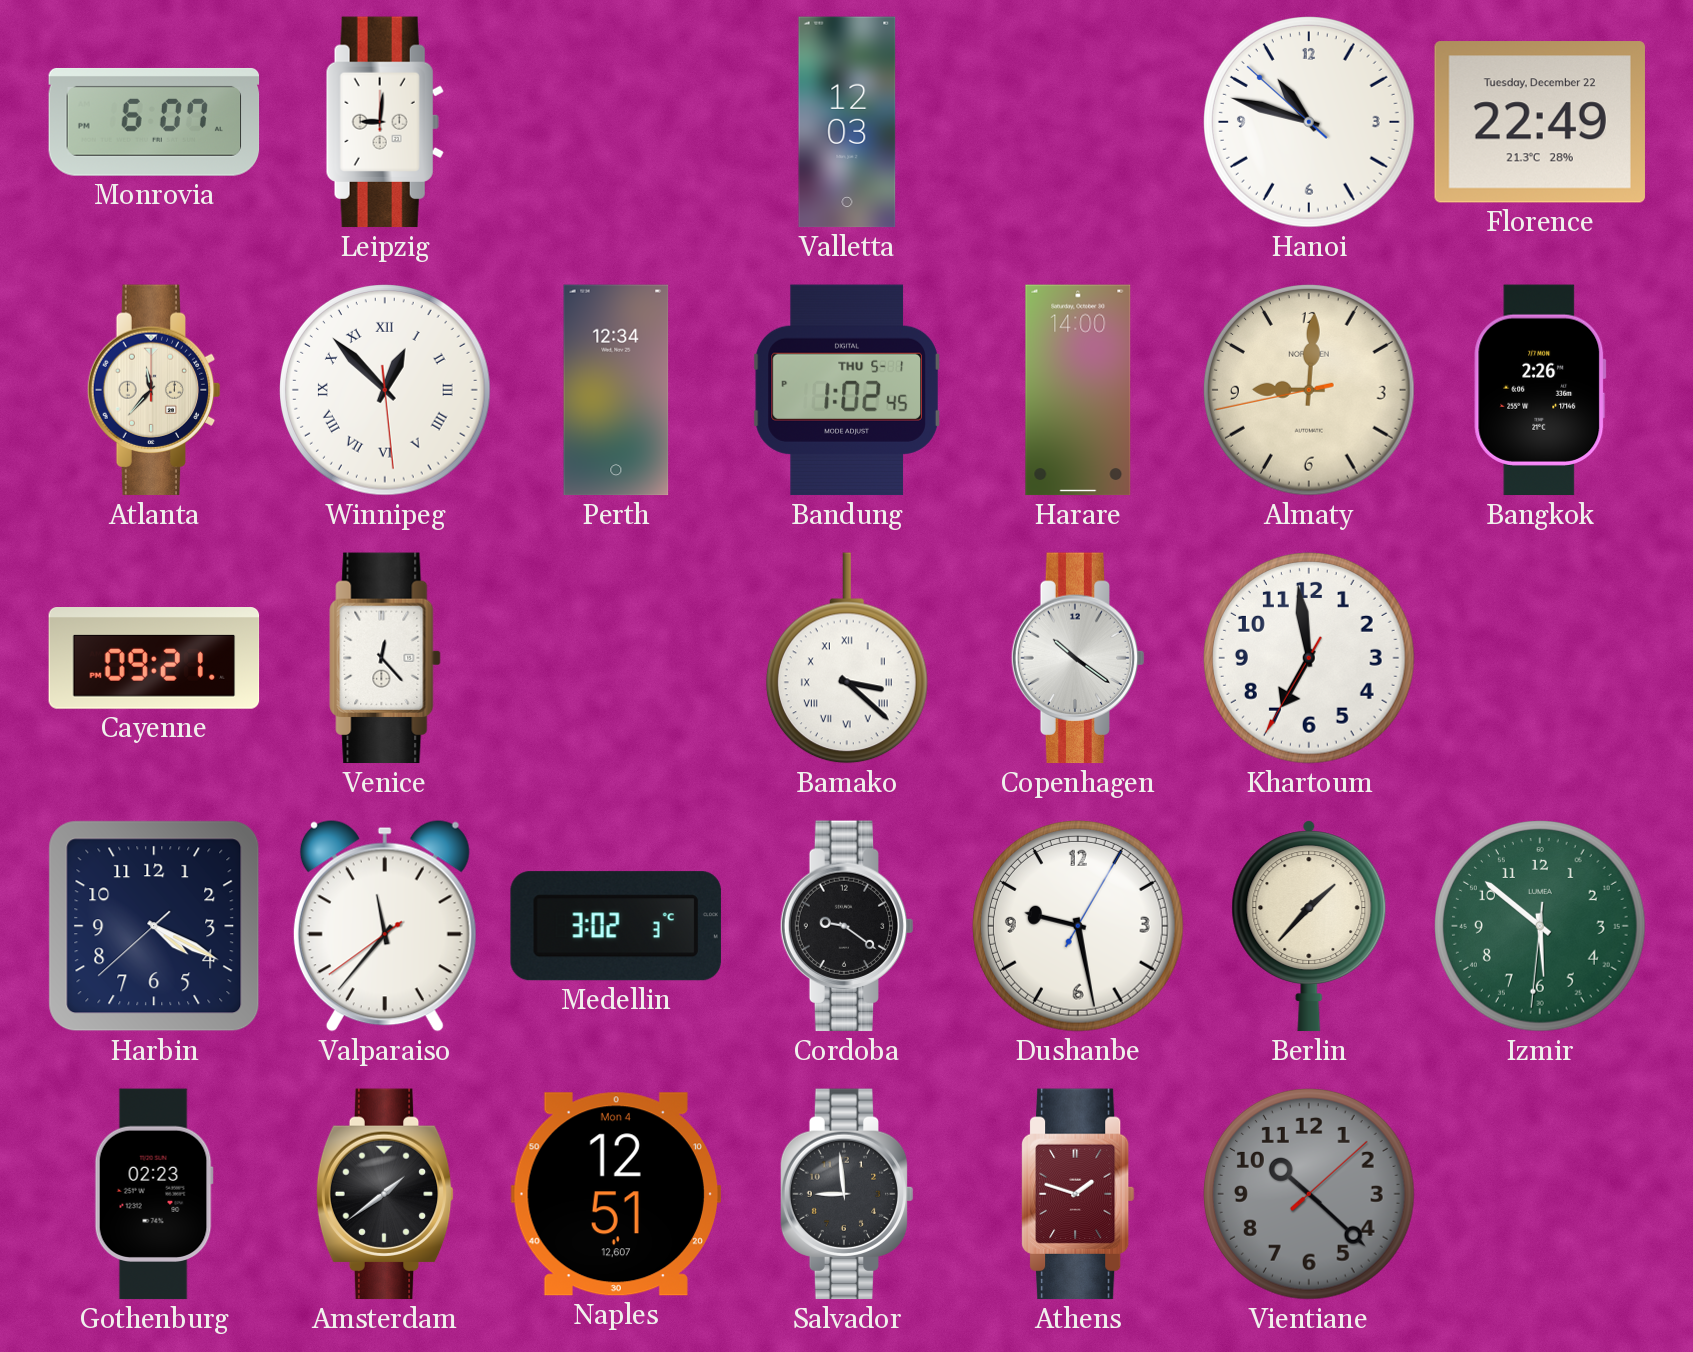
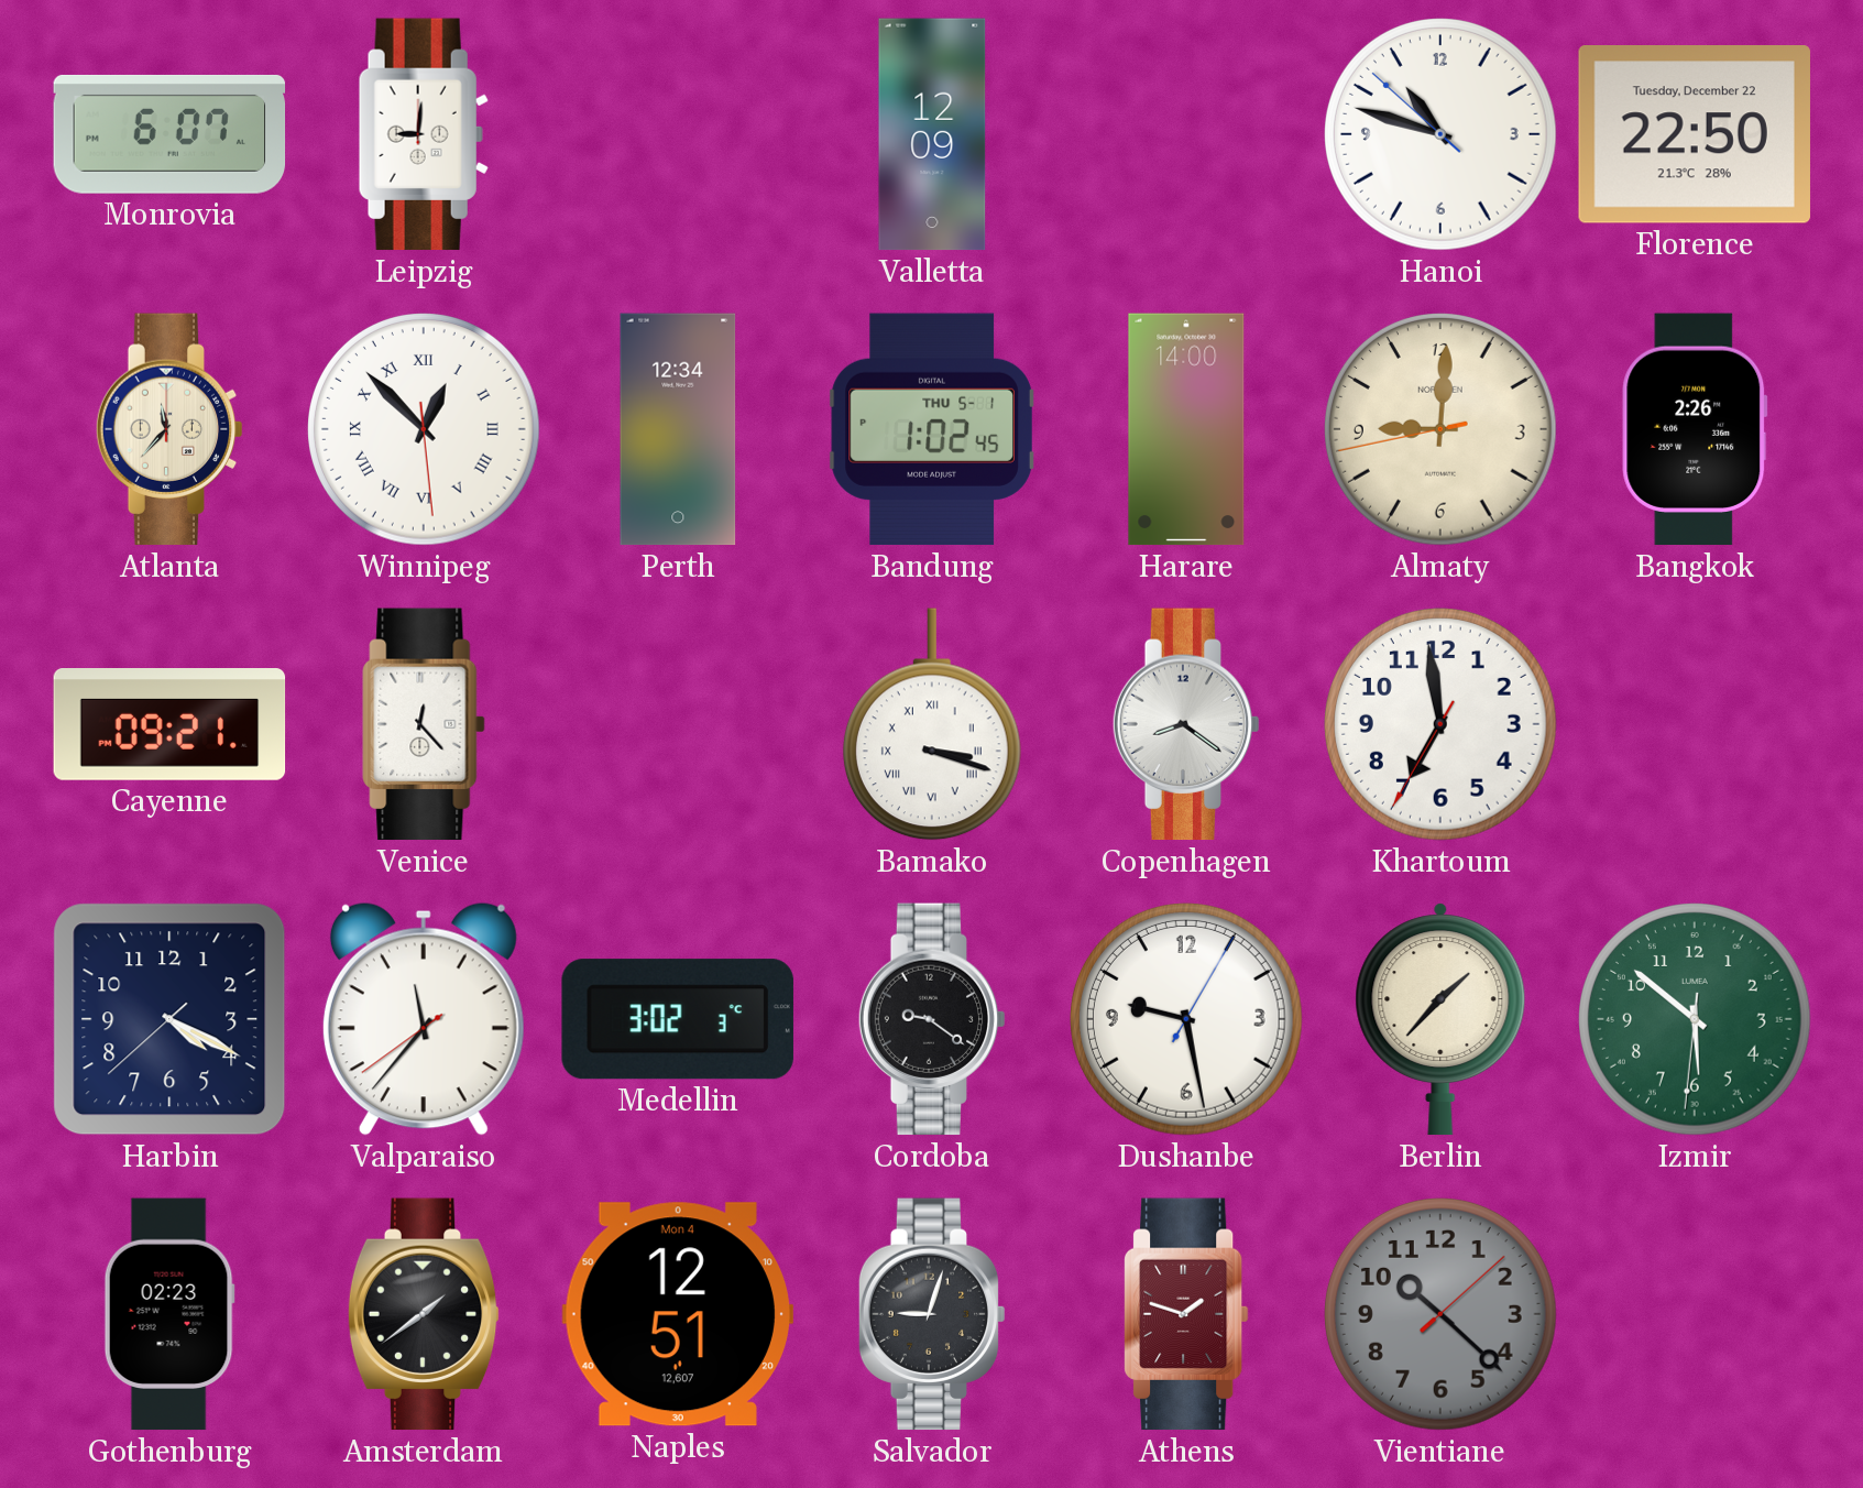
Valletta: 12:03 -> 12:09 (932, 134)
Florence: 22:49 -> 22:50 (1695, 134)
Bamako: 3:22 -> 3:18 (932, 724)
Copenhagen: 10:21 -> 8:21 (1186, 724)
Salvador: 8:59 -> 9:03 (932, 1314)
